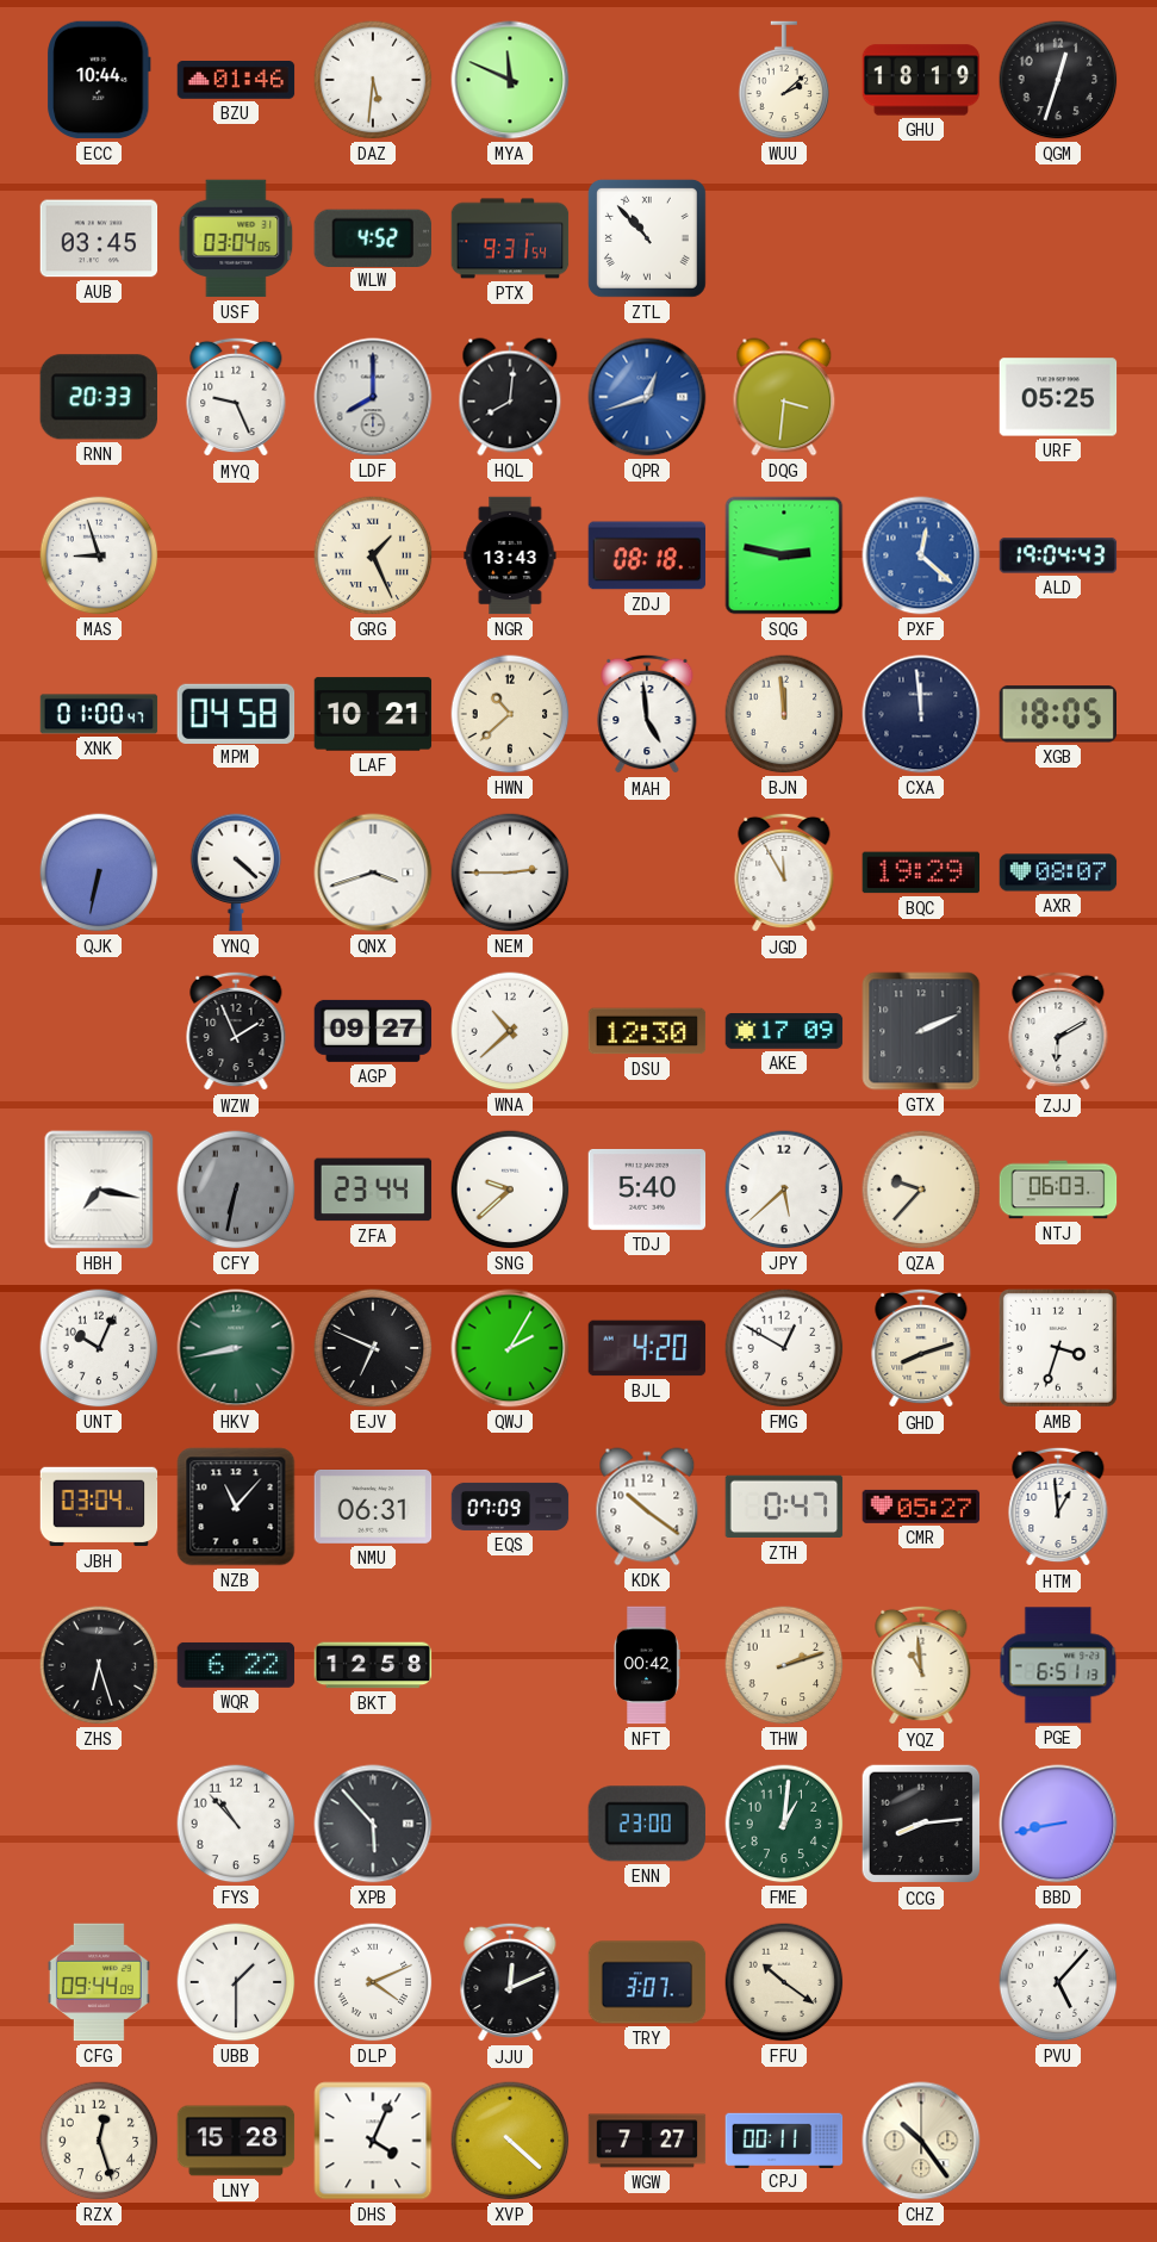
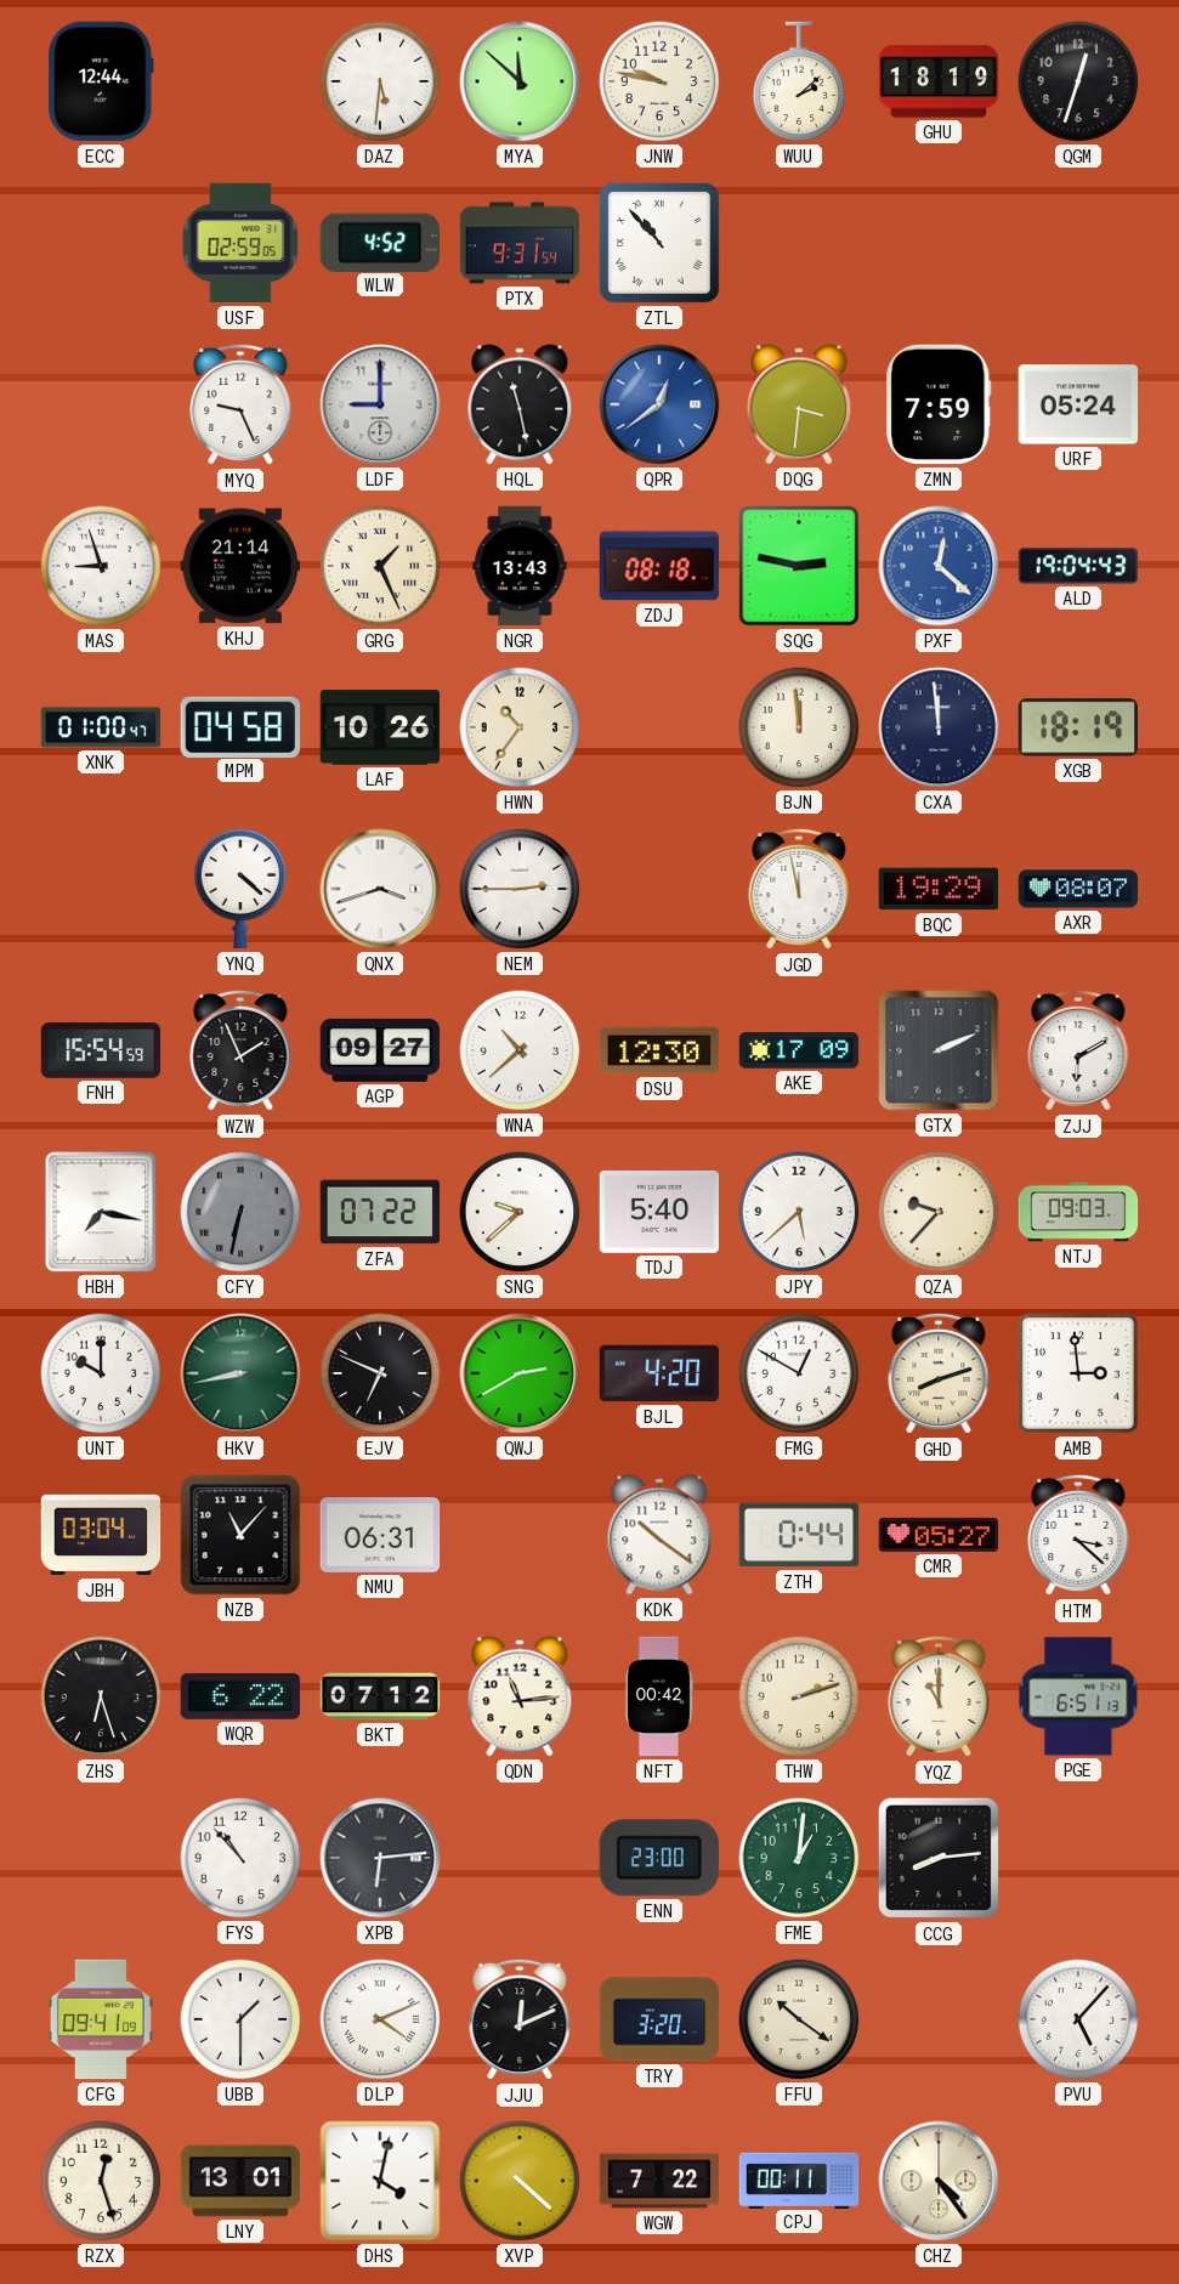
ECC: 10:44 -> 12:44 (101, 81)
BZU: 01:46 -> none (236, 81)
MYA: 11:49 -> 11:52 (520, 81)
JNW: none -> 9:47 (659, 81)
AUB: 03:45 -> none (99, 238)
USF: 03:04 -> 02:59 (240, 243)
RNN: 20:33 -> none (99, 397)
LDF: 8:00 -> 9:00 (380, 404)
HQL: 8:01 -> 11:28 (520, 404)
QPR: 12:42 -> 12:39 (659, 404)
ZMN: none -> 7:59 (939, 404)
URF: 05:25 -> 05:24 (1078, 404)
KHJ: none -> 21:14 (240, 566)
LAF: 10:21 -> 10:26 (380, 727)
HWN: 10:38 -> 10:36 (520, 727)
MAH: 4:59 -> none (647, 714)
XGB: 18:05 -> 18:19 (1077, 727)
QJK: 6:32 -> none (99, 872)
JGD: 11:55 -> 11:58 (799, 889)
FNH: none -> 15:54 (101, 1050)
ZFA: 23:44 -> 07:22 (380, 1212)
NTJ: 06:03 -> 09:03 (1078, 1212)
UNT: 10:04 -> 10:00 (101, 1373)
QWJ: 2:05 -> 2:40 (520, 1373)
AMB: 3:33 -> 2:59 (1078, 1373)
EQS: 07:09 -> none (510, 1507)
ZTH: 0:47 -> 0:44 (799, 1535)
HTM: 12:59 -> 3:22 (1078, 1535)
BKT: 12:58 -> 07:12 (380, 1696)
QDN: none -> 11:14 (520, 1696)
YQZ: 10:59 -> 11:00 (939, 1696)
XPB: 5:53 -> 6:14 (380, 1858)
BBD: 8:43 -> none (1058, 1824)
CFG: 09:44 -> 09:41 (101, 2019)
TRY: 3:07 -> 3:20 (659, 2019)
LNY: 15:28 -> 13:01 (240, 2181)
DHS: 4:04 -> 4:02 (380, 2181)
WGW: 7:27 -> 7:22 (659, 2181)
CHZ: 10:24 -> 4:24 (939, 2181)
